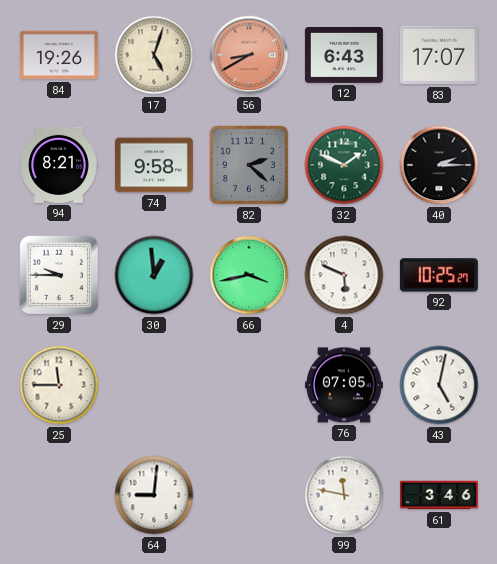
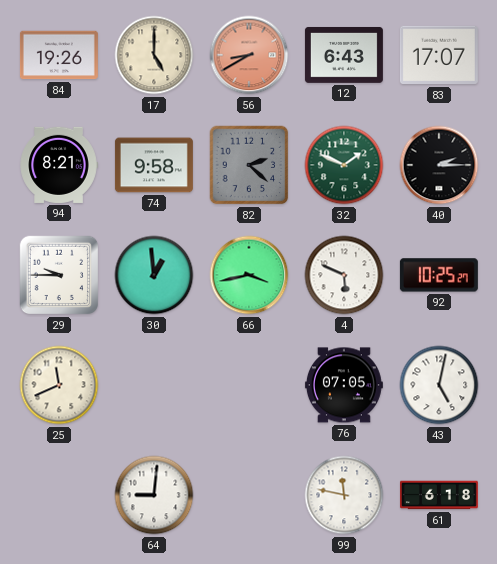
17: 5:03 -> 5:00 (154, 55)
25: 11:45 -> 11:41 (59, 385)
61: 3:46 -> 6:18 (439, 495)
